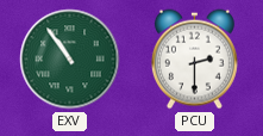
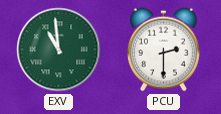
EXV: 10:54 -> 10:59 (59, 50)
